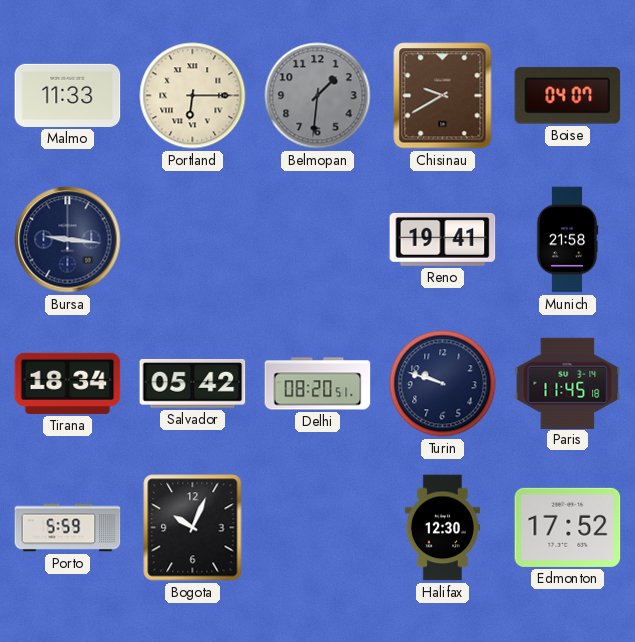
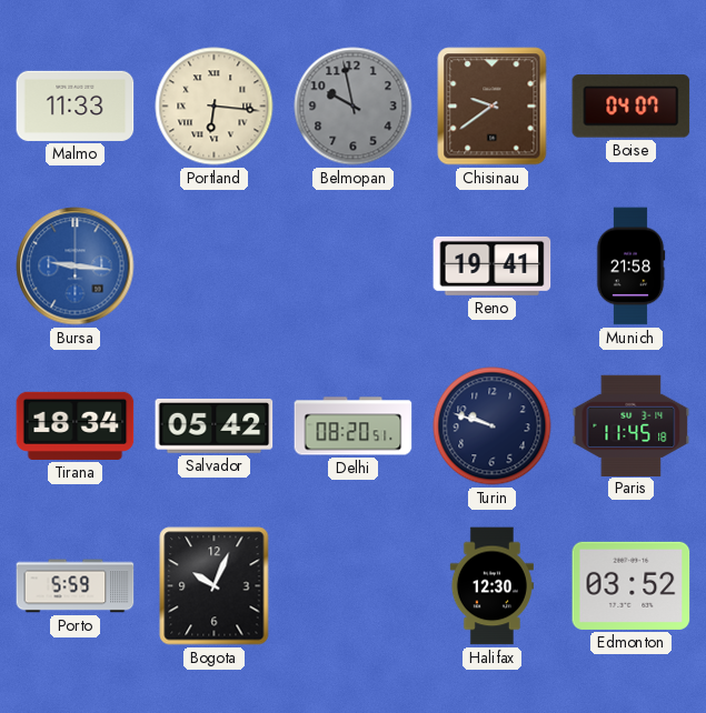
Portland: 6:15 -> 6:16 (215, 107)
Belmopan: 1:31 -> 9:58 (354, 107)
Chisinau: 9:40 -> 9:39 (493, 107)
Bursa dial: navy -> blue (76, 267)
Edmonton: 17:52 -> 03:52 (632, 585)
